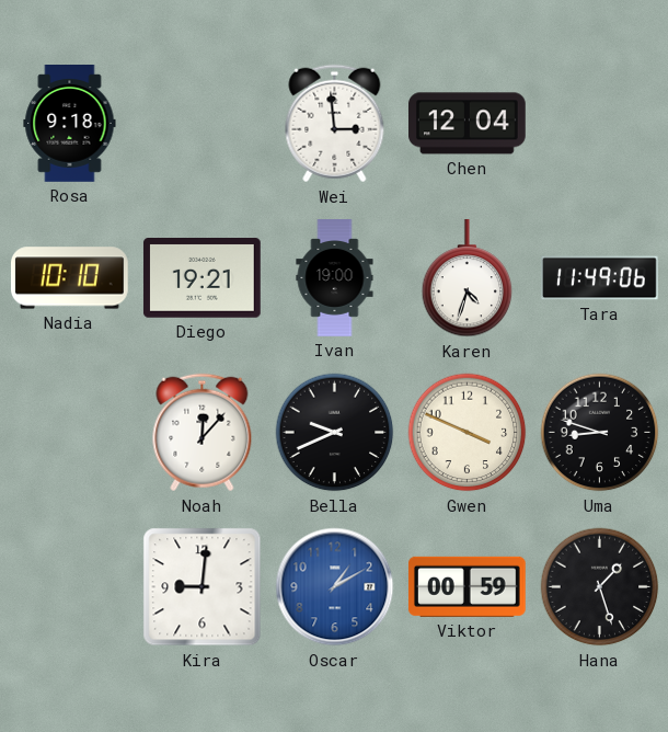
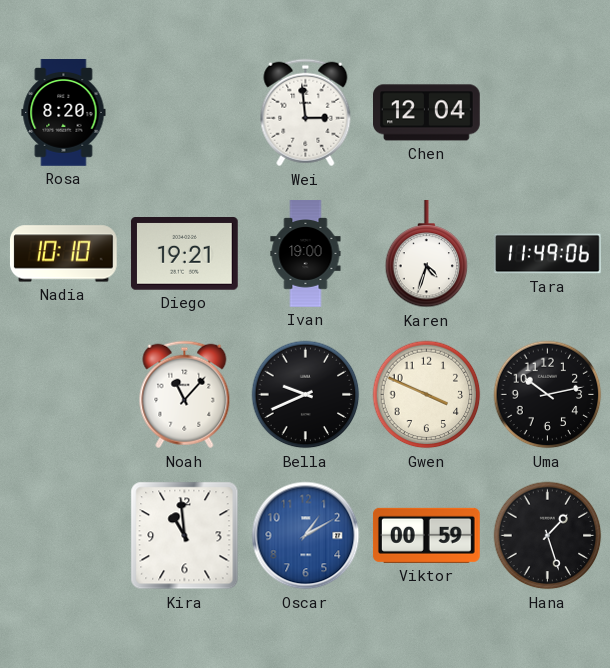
Rosa: 9:18 -> 8:20 (64, 113)
Noah: 12:07 -> 11:07 (185, 395)
Uma: 8:48 -> 10:13 (548, 395)
Kira: 9:01 -> 10:59 (185, 536)
